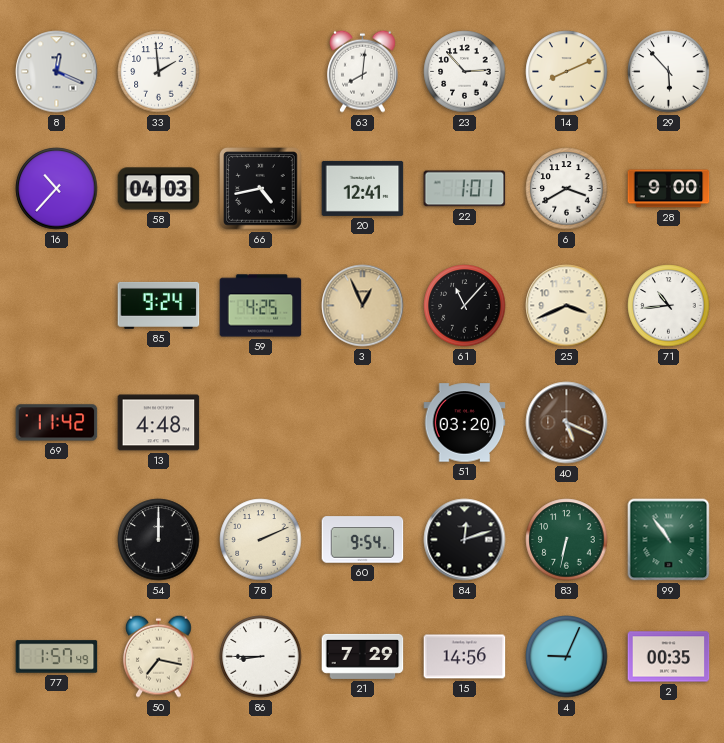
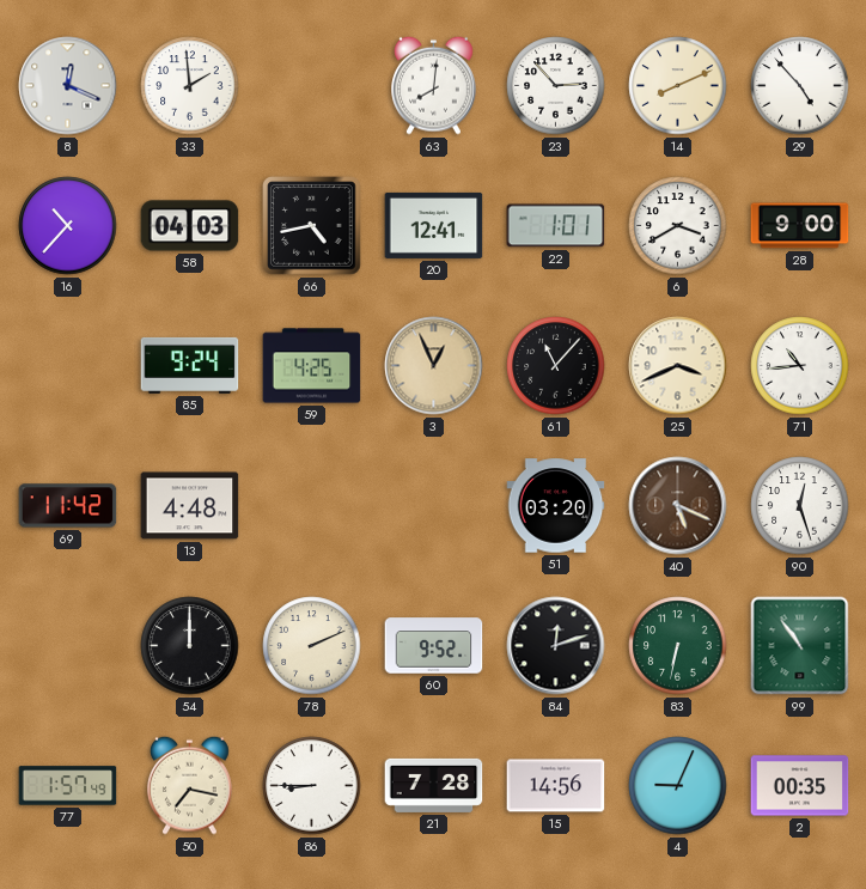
29: 5:53 -> 4:53 (800, 86)
90: none -> 12:27 (800, 506)
60: 9:54 -> 9:52 (434, 646)
21: 7:29 -> 7:28 (434, 785)
